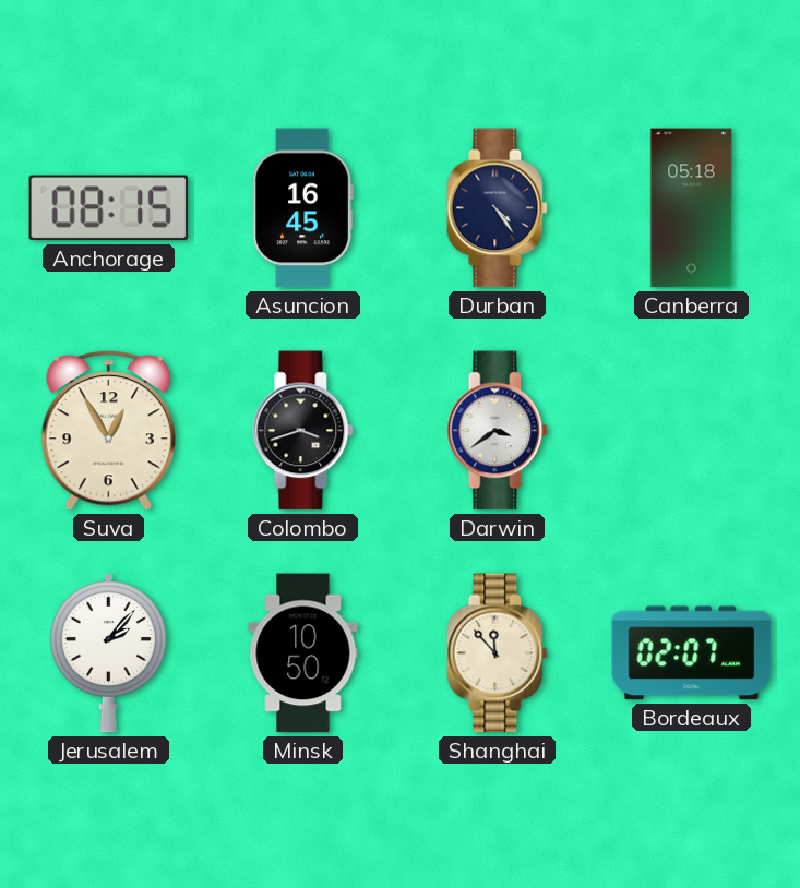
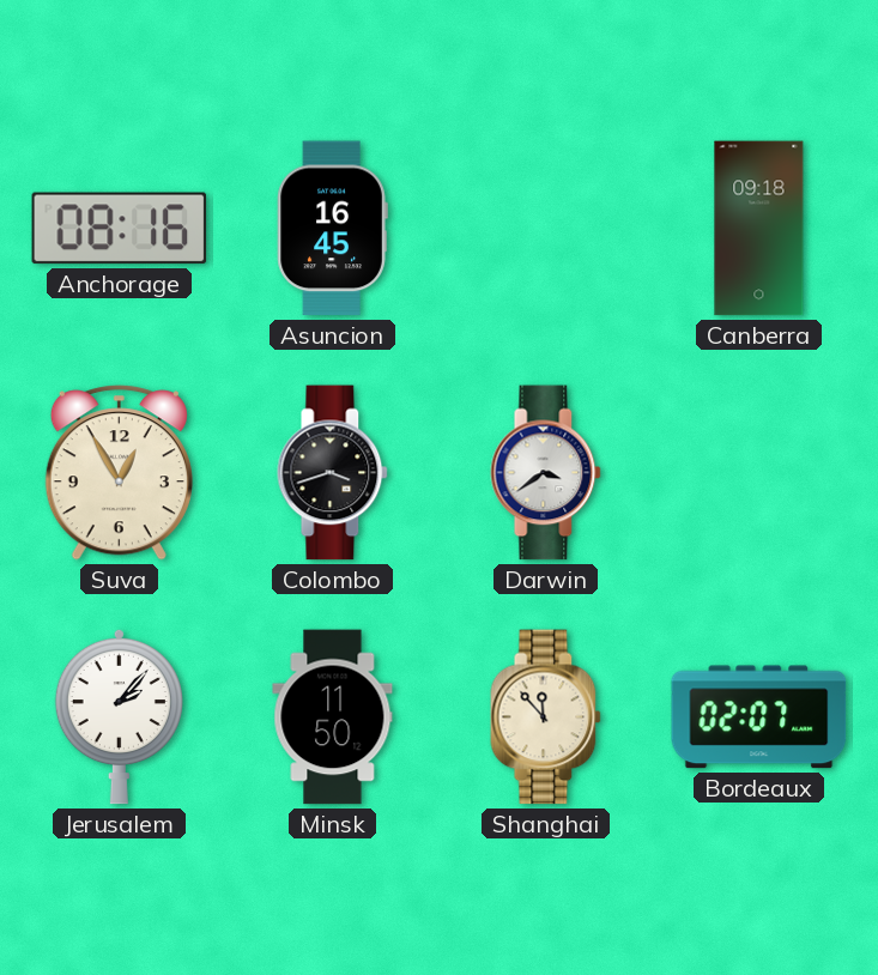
Anchorage: 08:15 -> 08:16 (120, 229)
Durban: 4:24 -> none (498, 208)
Canberra: 05:18 -> 09:18 (759, 229)
Minsk: 10:50 -> 11:50 (333, 717)
